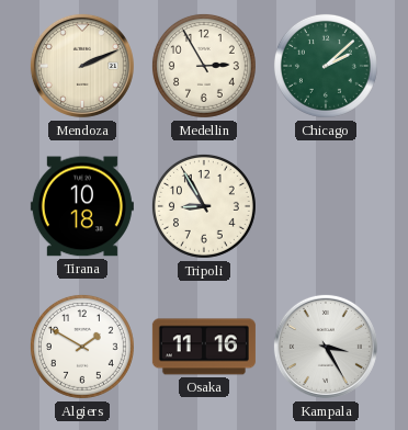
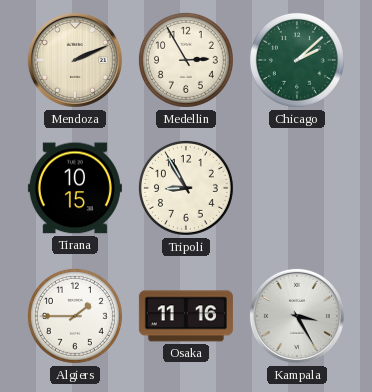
Tirana: 10:18 -> 10:15 (75, 188)
Algiers: 1:50 -> 1:45 (75, 316)
